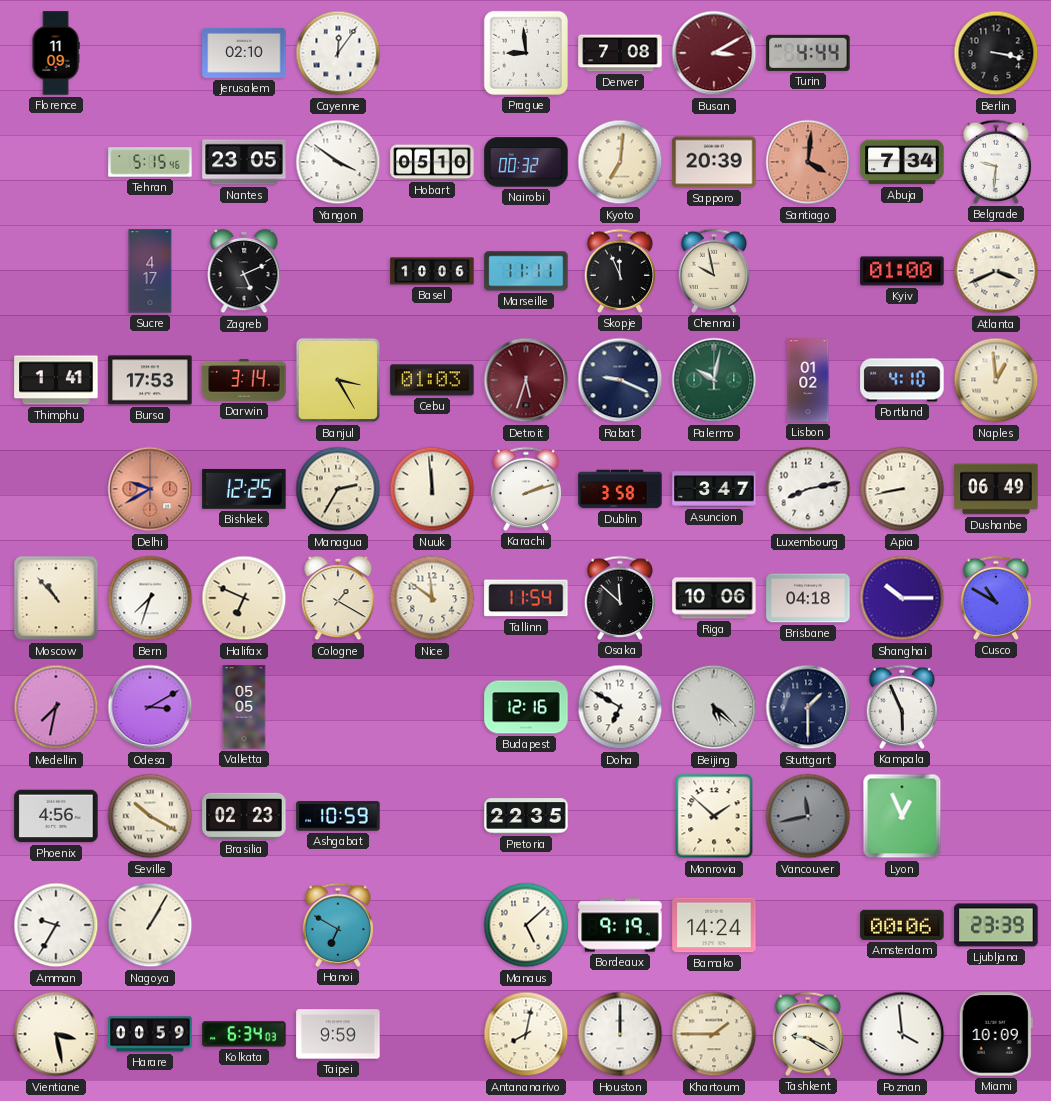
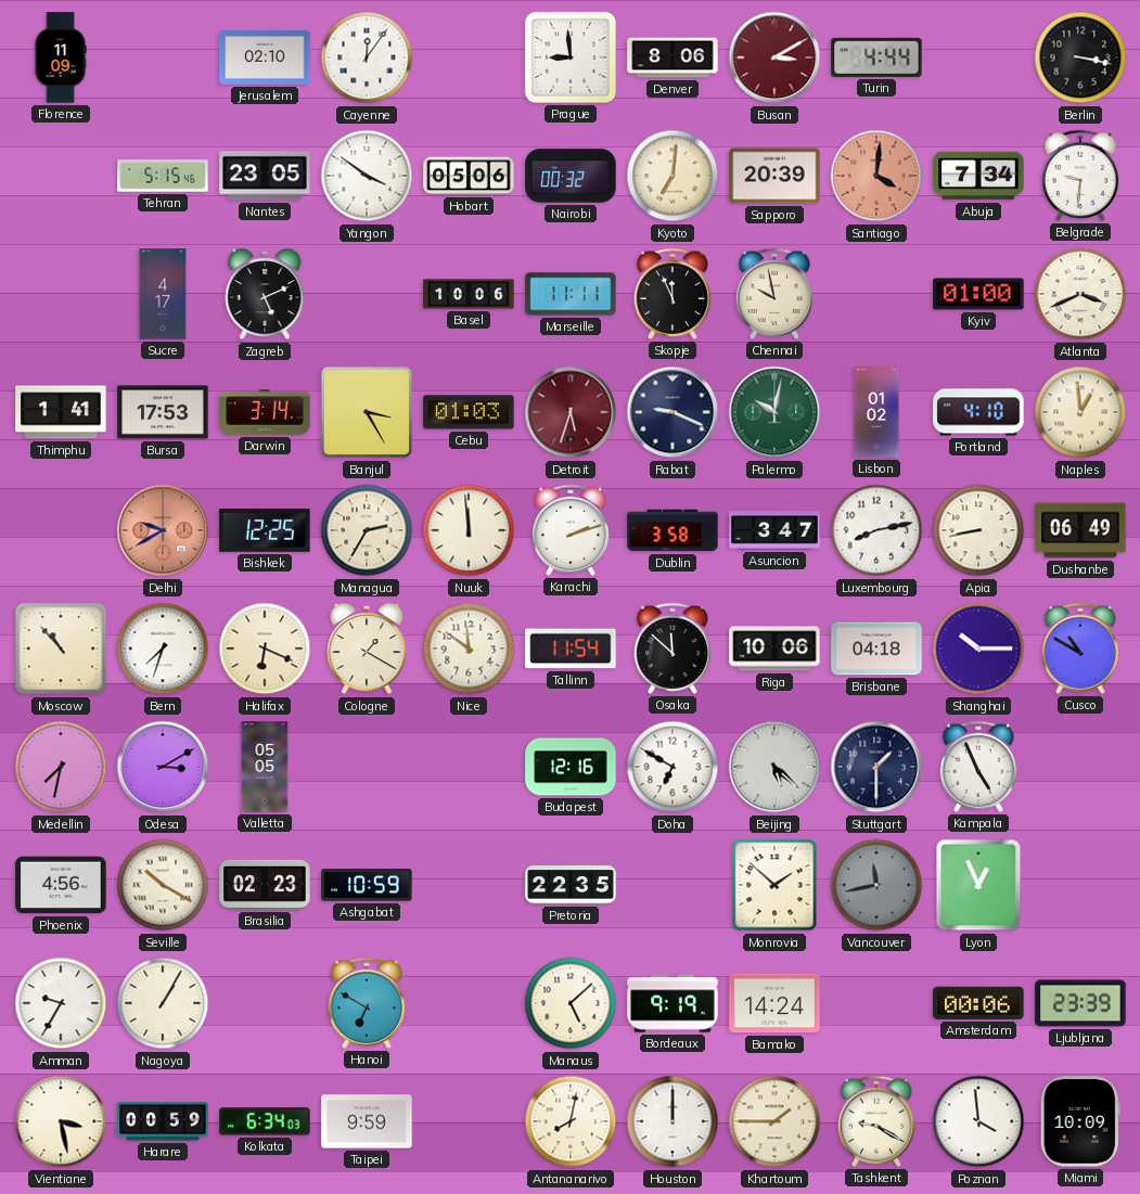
Denver: 7:08 -> 8:06 (673, 57)
Hobart: 05:10 -> 05:06 (469, 176)
Halifax: 6:49 -> 6:19 (265, 649)
Kampala: 5:56 -> 4:56 (978, 767)
